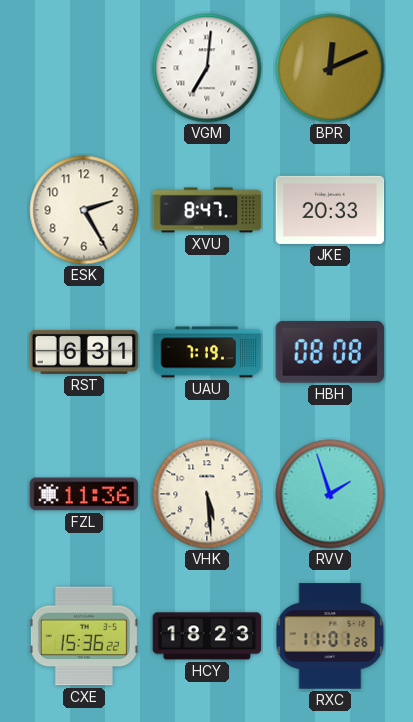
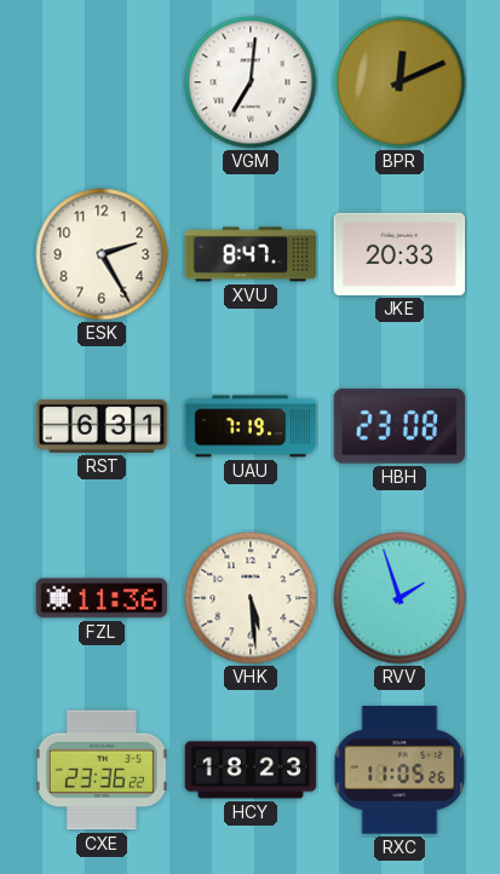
HBH: 08:08 -> 23:08 (400, 426)
CXE: 15:36 -> 23:36 (102, 770)
RXC: 11:01 -> 11:05 (400, 770)
